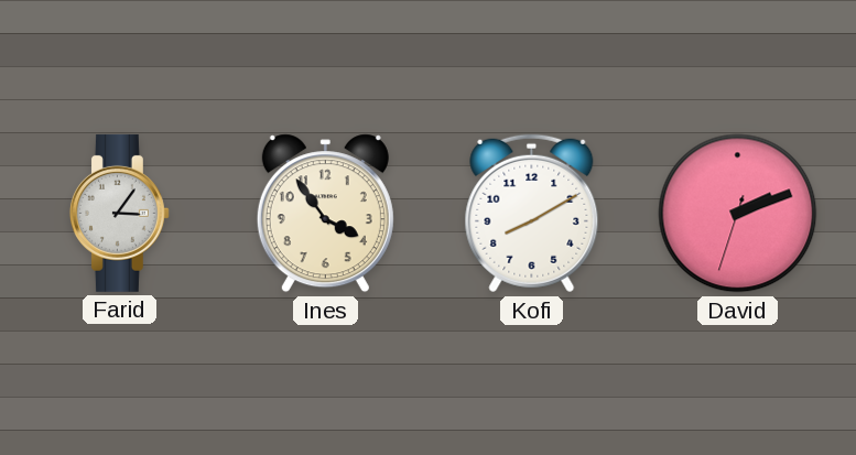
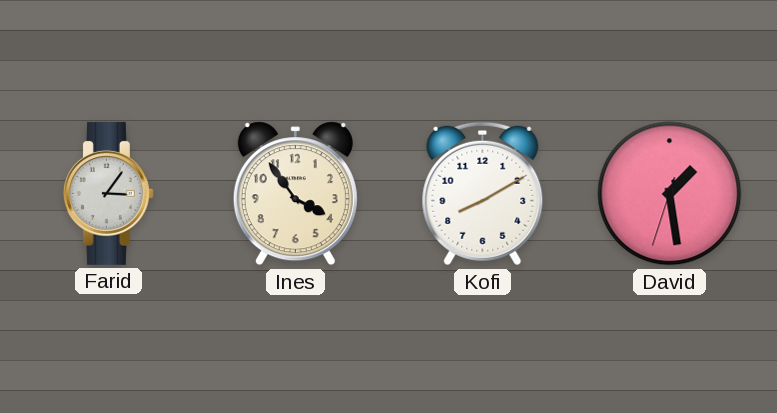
David: 2:11 -> 1:28 (670, 194)
